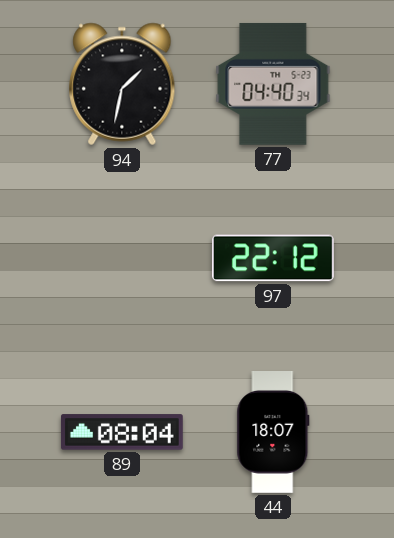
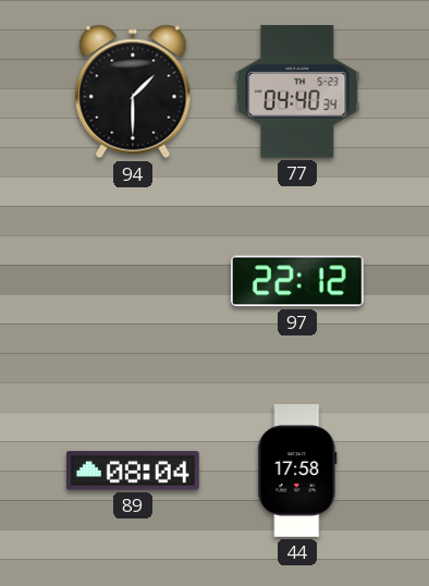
94: 1:32 -> 1:30 (133, 91)
44: 18:07 -> 17:58 (297, 472)
